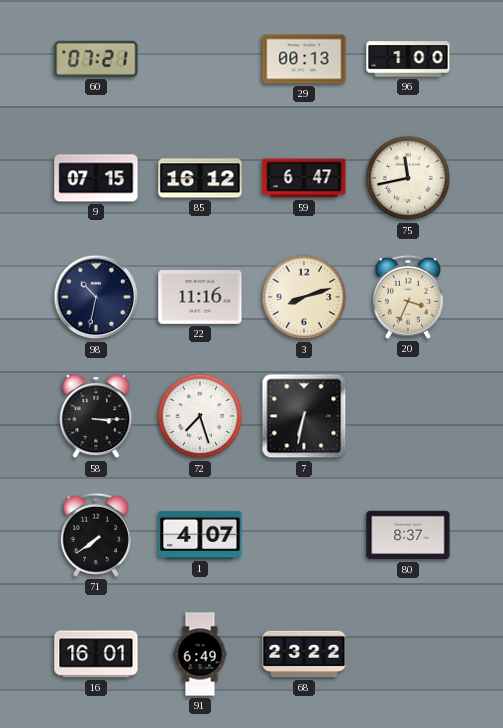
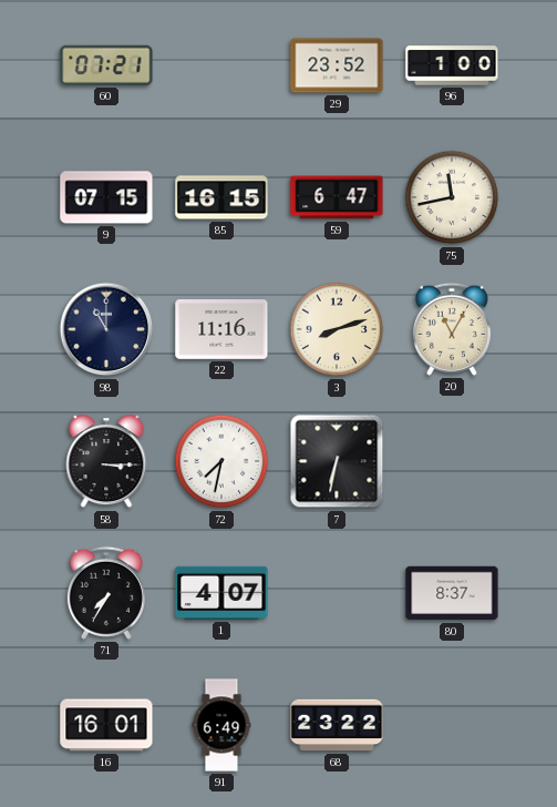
29: 00:13 -> 23:52 (337, 65)
85: 16:12 -> 16:15 (221, 197)
98: 10:32 -> 11:00 (106, 329)
20: 3:34 -> 11:05 (452, 329)
72: 7:27 -> 7:32 (221, 461)
71: 7:39 -> 7:35 (106, 593)
